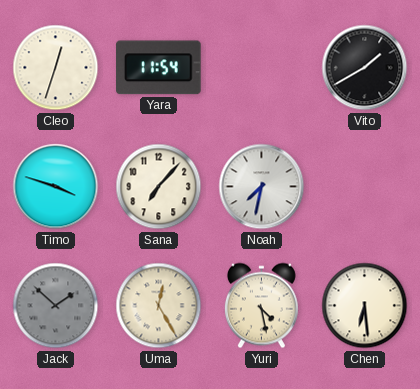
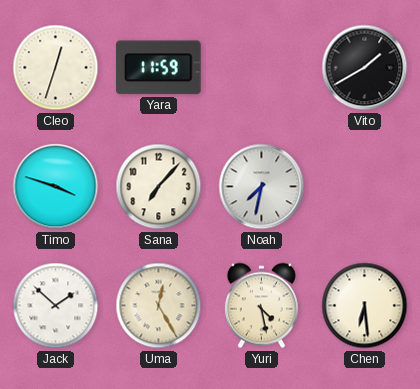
Yara: 11:54 -> 11:59 (159, 68)
Jack dial: grey -> white (56, 306)
